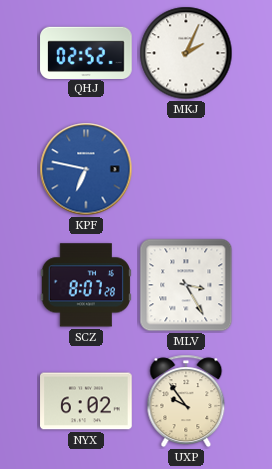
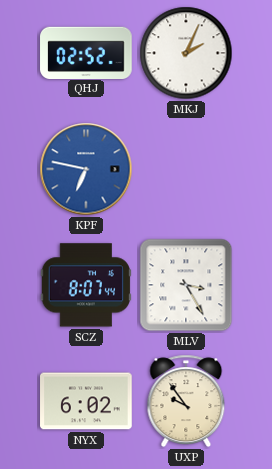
SCZ: 8:07:28 -> 8:07:44 (85, 285)
